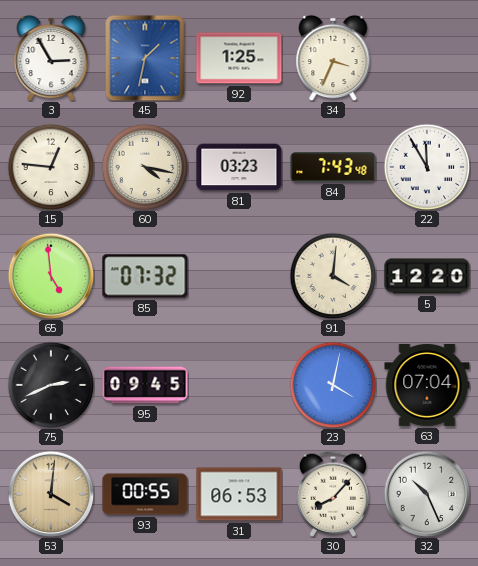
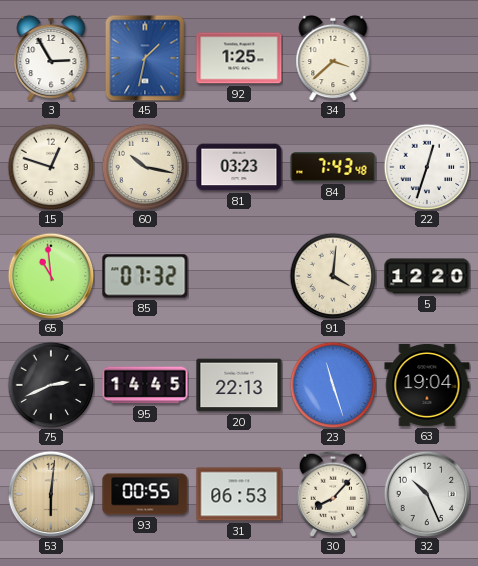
34: 3:34 -> 3:38 (333, 58)
15: 12:46 -> 12:48 (51, 167)
60: 4:17 -> 10:17 (145, 167)
22: 11:55 -> 12:33 (427, 167)
65: 4:59 -> 10:59 (51, 276)
95: 09:45 -> 14:45 (145, 385)
20: none -> 22:13 (239, 385)
23: 4:02 -> 11:27 (333, 385)
63: 07:04 -> 19:04 (427, 385)
53: 4:01 -> 6:01 (51, 494)
